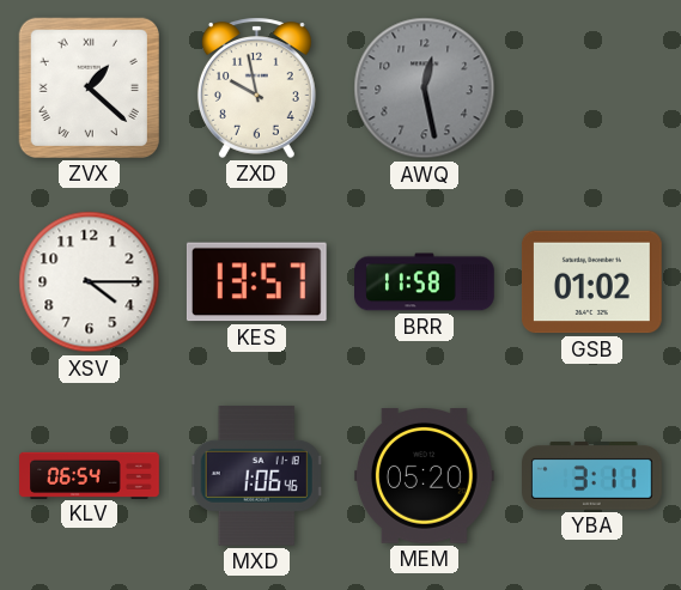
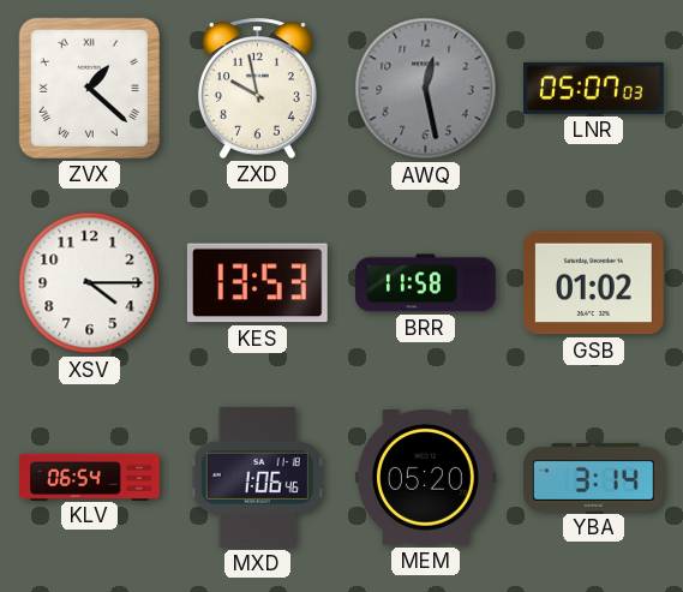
LNR: none -> 05:07 (593, 88)
KES: 13:57 -> 13:53 (257, 283)
YBA: 3:11 -> 3:14 (594, 478)
